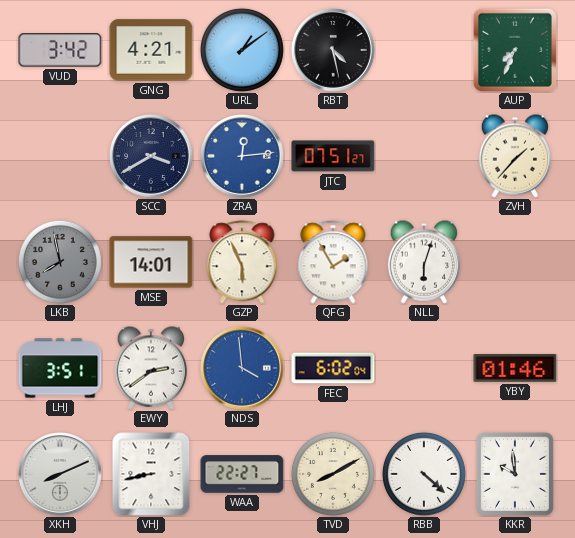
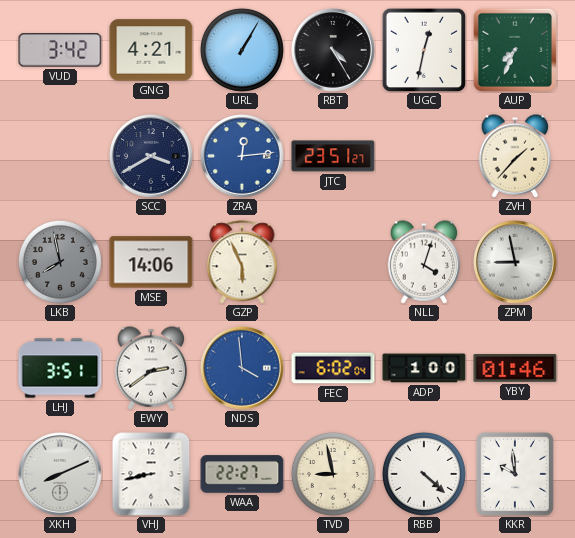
URL: 1:09 -> 1:05 (242, 50)
RBT: 4:28 -> 4:25 (334, 51)
UGC: none -> 12:32 (424, 50)
JTC: 07:51 -> 23:51 (333, 156)
MSE: 14:01 -> 14:06 (151, 262)
QFG: 1:55 -> none (333, 262)
NLL: 6:03 -> 4:03 (424, 262)
ZPM: none -> 8:58 (516, 263)
ADP: none -> 1:00 (424, 368)
TVD: 8:10 -> 8:58 (333, 474)
